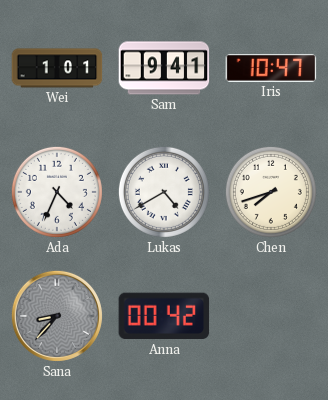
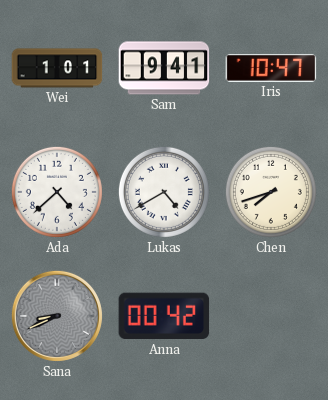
Ada: 4:34 -> 4:38 (57, 192)
Sana: 8:37 -> 8:41 (57, 316)
